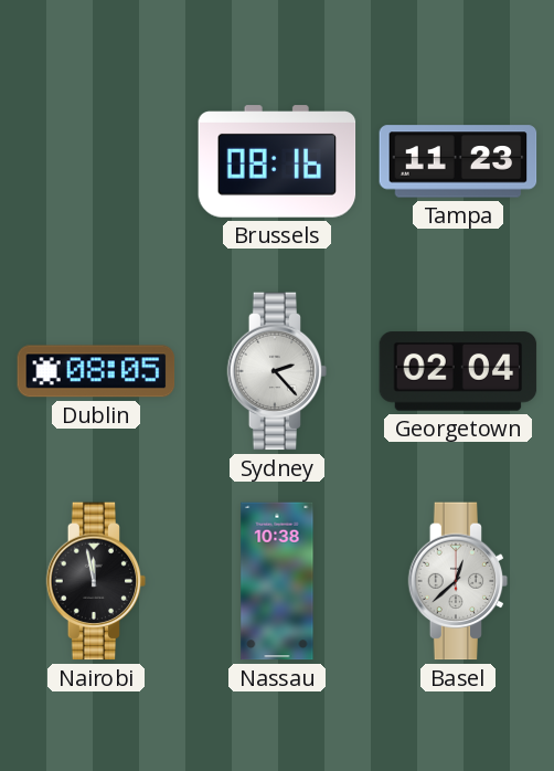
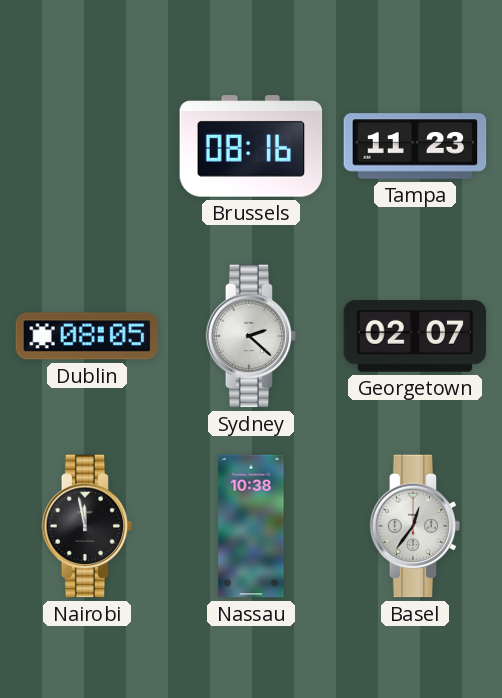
Sydney: 2:23 -> 2:22 (251, 336)
Georgetown: 02:04 -> 02:07 (415, 336)
Basel: 12:38 -> 12:36 (415, 526)
